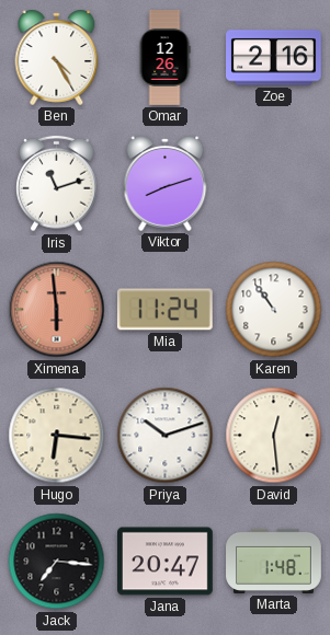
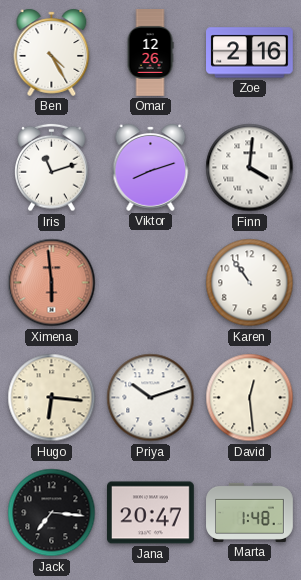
Finn: none -> 4:01 (250, 168)
Mia: 11:24 -> none (164, 310)
